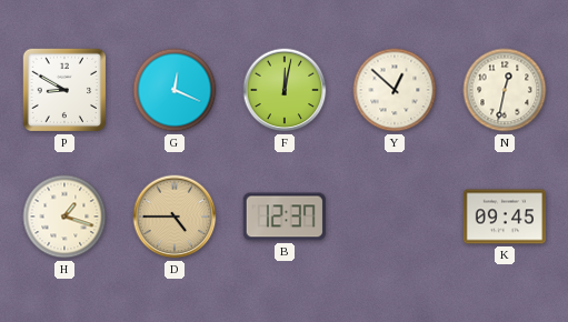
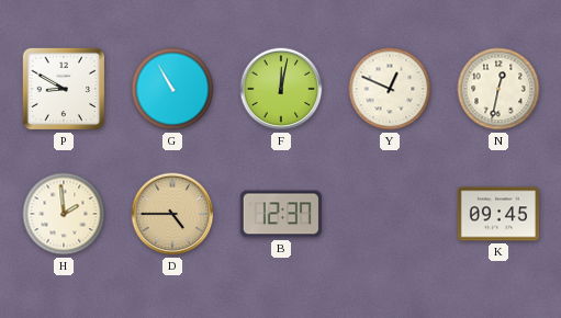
G: 12:19 -> 10:55 (172, 89)
Y: 12:52 -> 12:49 (390, 89)
H: 1:18 -> 1:59 (64, 214)
